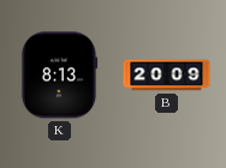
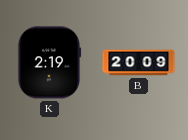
K: 8:13 -> 2:19 (49, 63)
